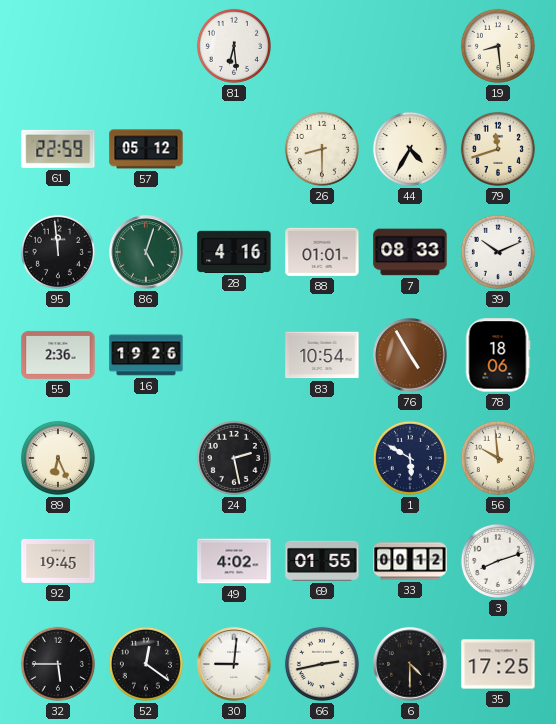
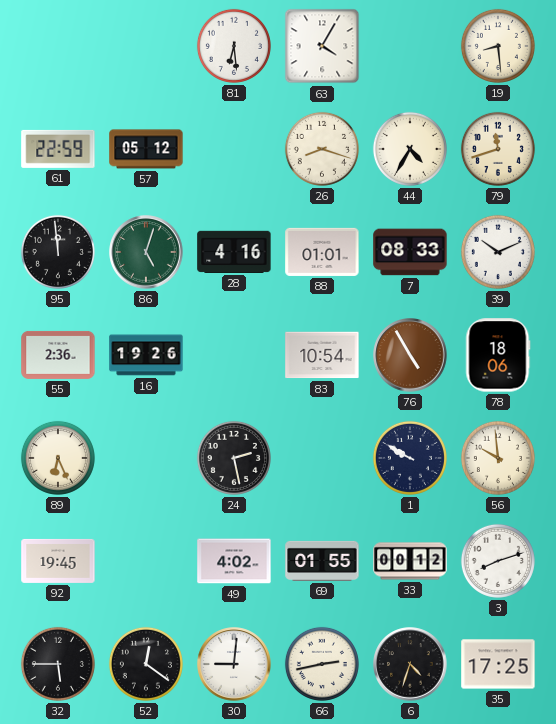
63: none -> 4:05 (322, 46)
26: 8:30 -> 8:18 (322, 149)
1: 5:50 -> 9:50 (410, 458)
6: 4:30 -> 4:33 (410, 664)
